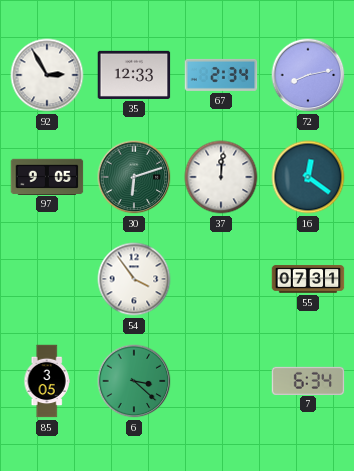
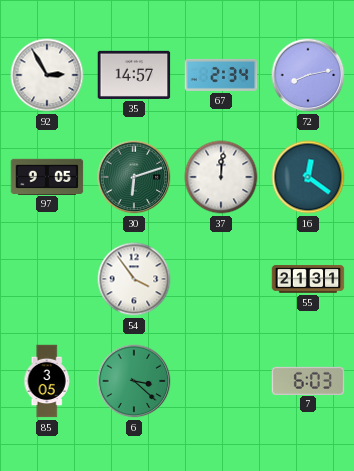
35: 12:33 -> 14:57 (134, 75)
55: 07:31 -> 21:31 (308, 279)
7: 6:34 -> 6:03 (308, 380)
